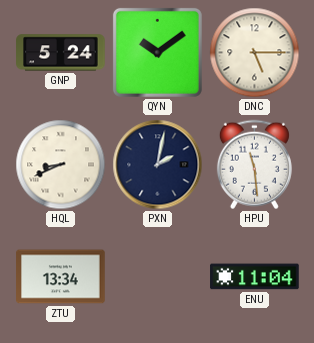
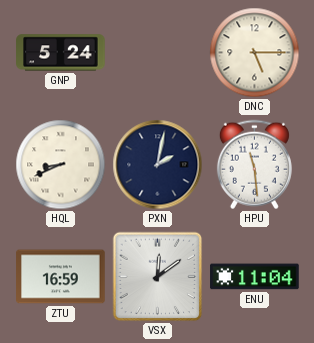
QYN: 10:09 -> none (157, 52)
ZTU: 13:34 -> 16:59 (61, 277)
VSX: none -> 12:09 (158, 277)
